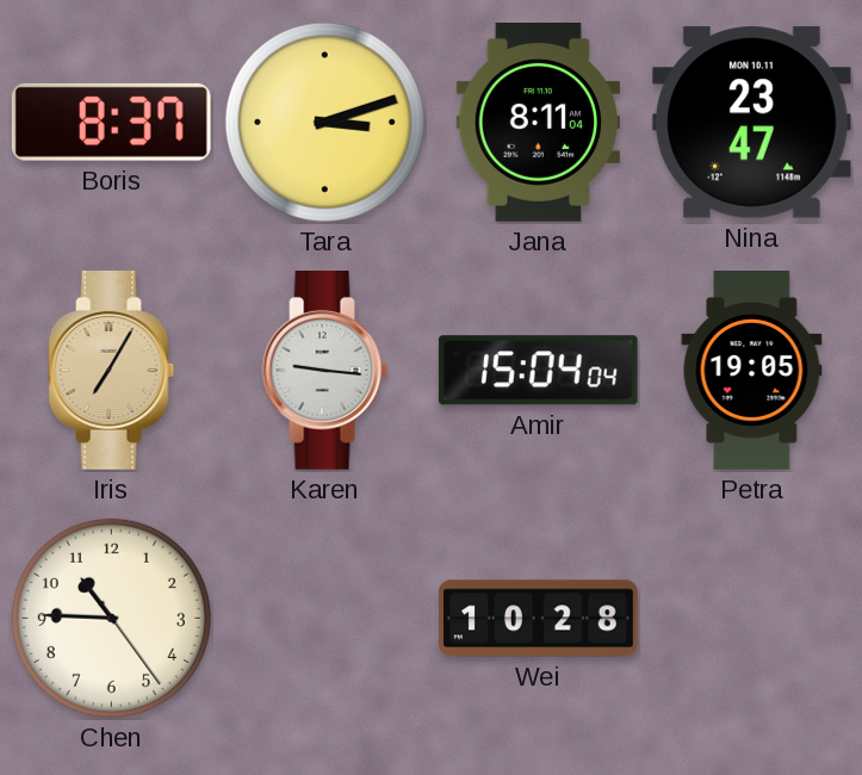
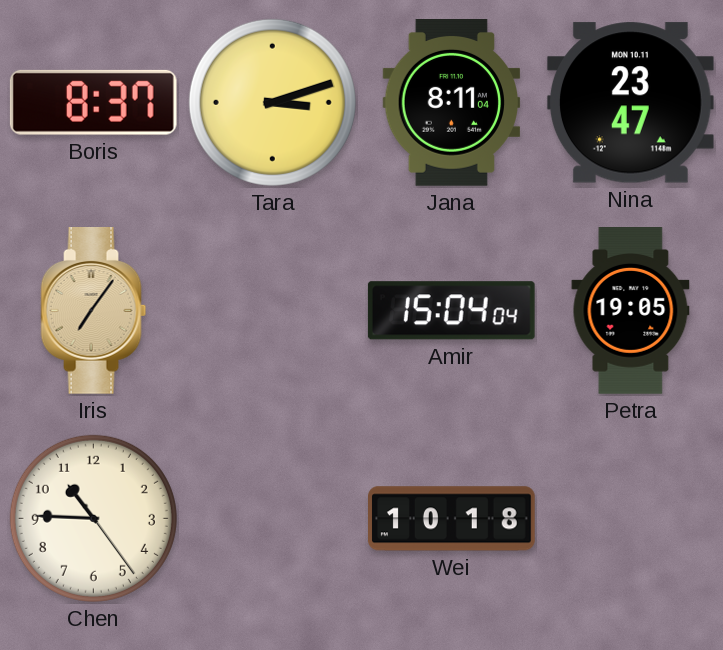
Iris: 7:05 -> 7:06 (94, 311)
Karen: 9:16 -> none (325, 371)
Wei: 10:28 -> 10:18 (452, 519)
